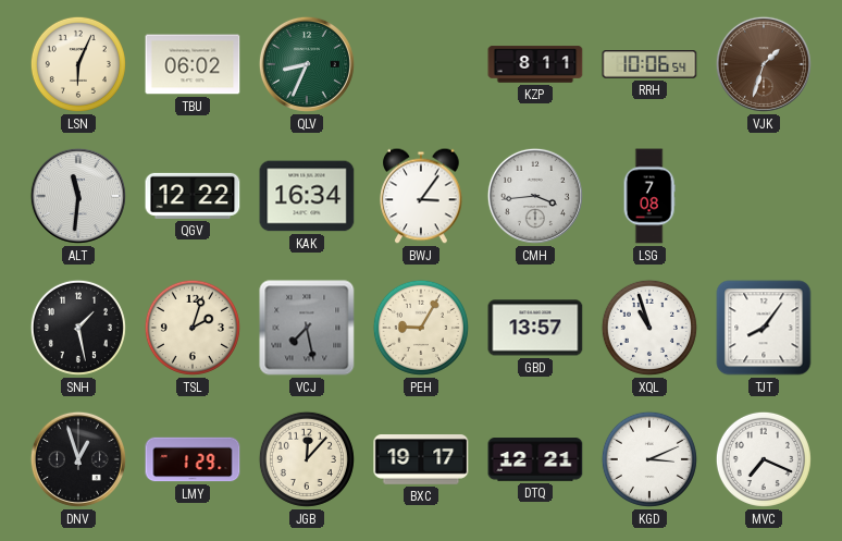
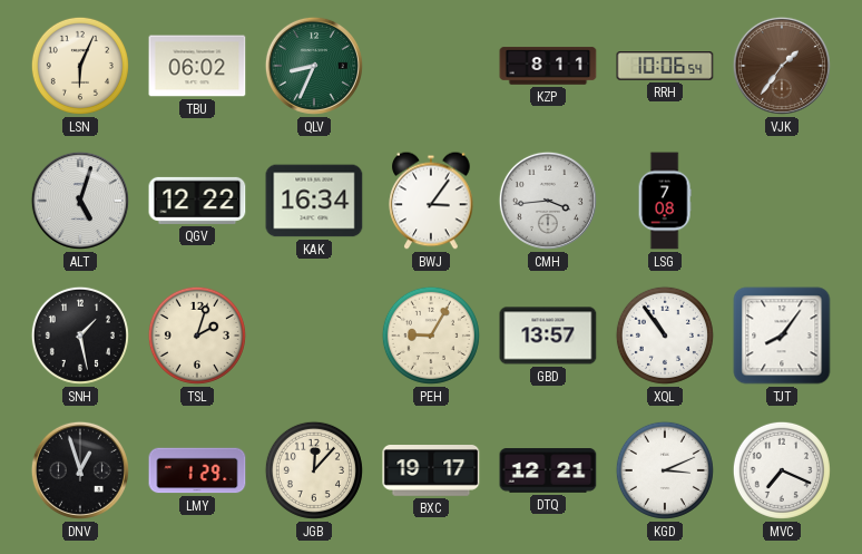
VJK: 1:33 -> 1:36 (782, 66)
ALT: 11:31 -> 5:03 (80, 201)
VCJ: 7:28 -> none (307, 328)
XQL: 10:57 -> 10:54 (665, 336)
